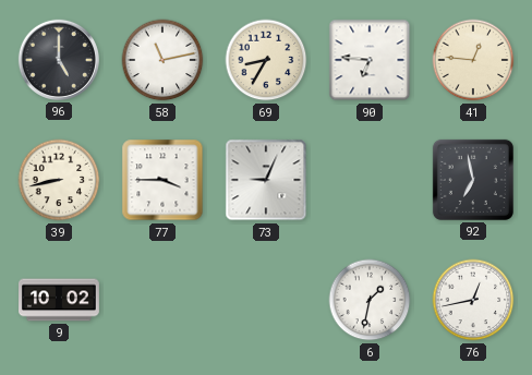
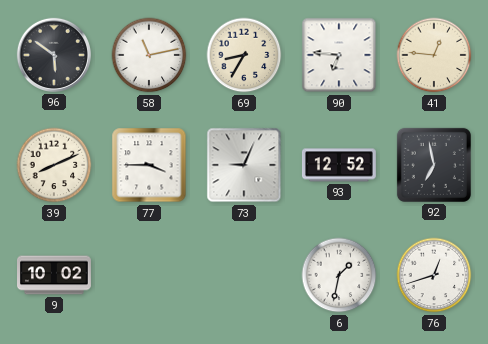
96: 5:00 -> 5:51 (54, 55)
39: 8:43 -> 8:11 (54, 165)
93: none -> 12:52 (339, 165)
76: 12:43 -> 12:42 (434, 275)
